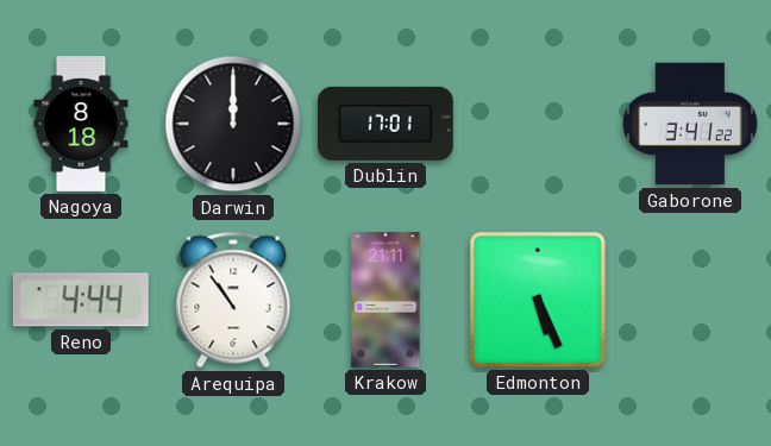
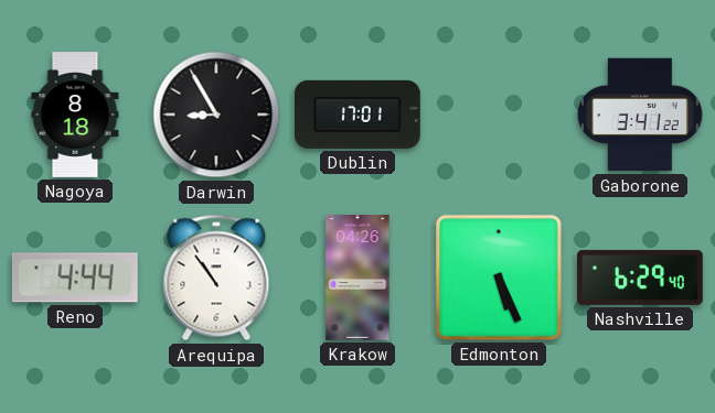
Darwin: 12:00 -> 8:55 (216, 115)
Krakow: 21:11 -> 04:26 (357, 278)
Nashville: none -> 6:29 (641, 278)
